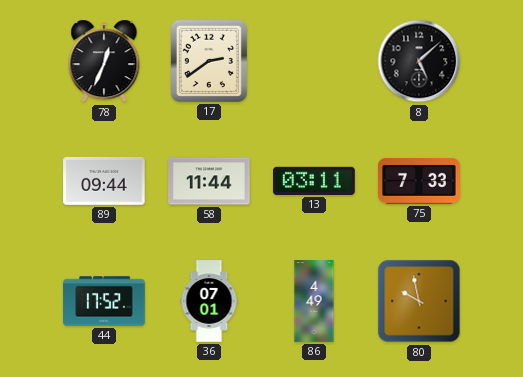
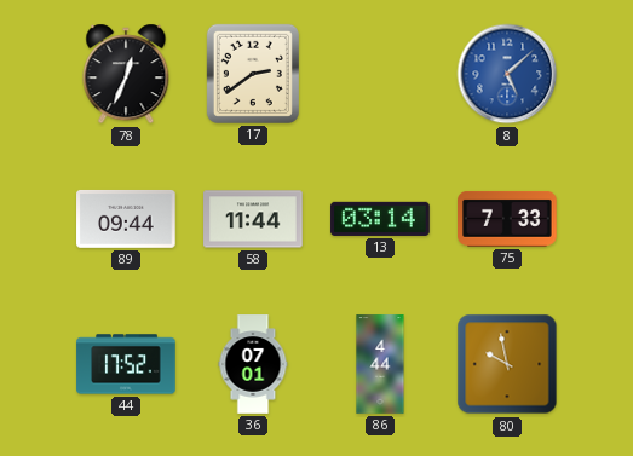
8 dial: black -> blue (507, 74)
13: 03:11 -> 03:14 (380, 219)
86: 4:49 -> 4:44 (380, 364)
